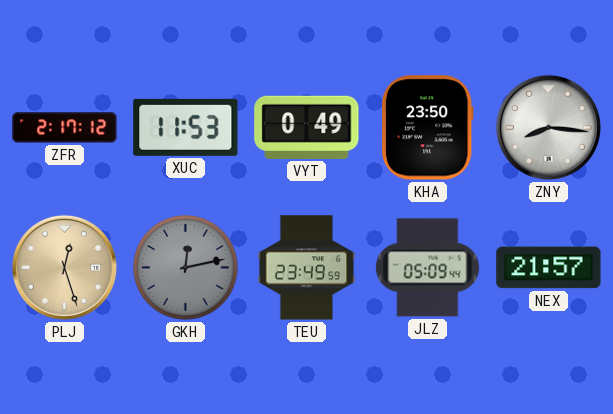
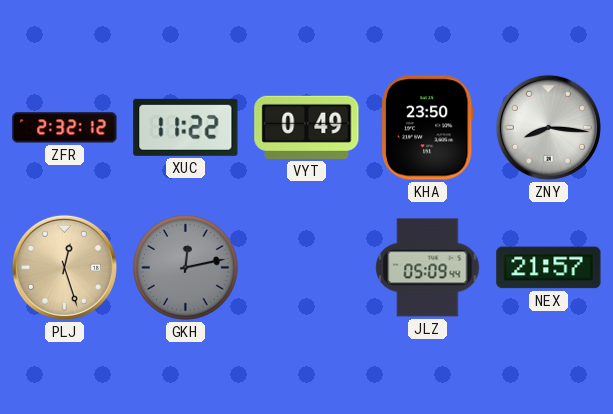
ZFR: 2:17 -> 2:32 (65, 128)
XUC: 11:53 -> 11:22 (186, 127)
TEU: 23:49 -> none (307, 268)
